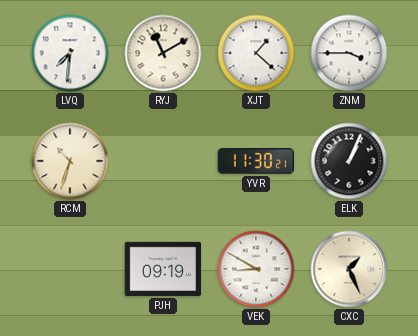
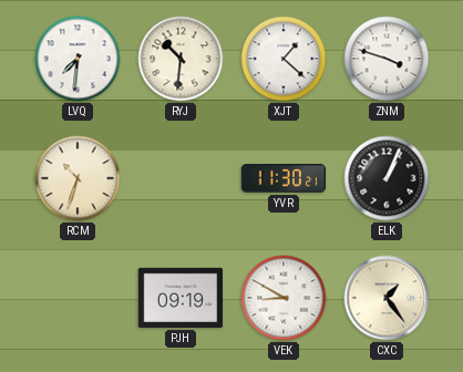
RYJ: 11:10 -> 10:31 (181, 59)
ZNM: 3:45 -> 3:48 (387, 59)
CXC: 1:26 -> 1:24 (387, 298)
